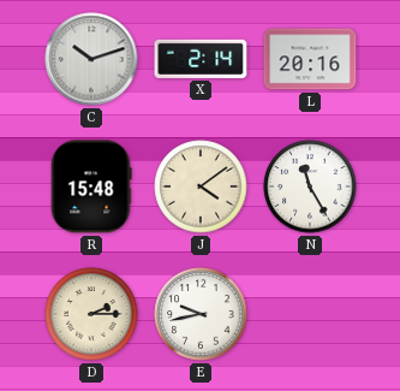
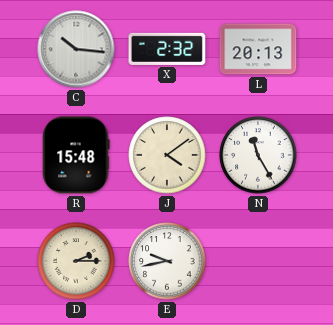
C: 10:12 -> 10:16 (76, 49)
X: 2:14 -> 2:32 (167, 49)
L: 20:16 -> 20:13 (258, 49)
